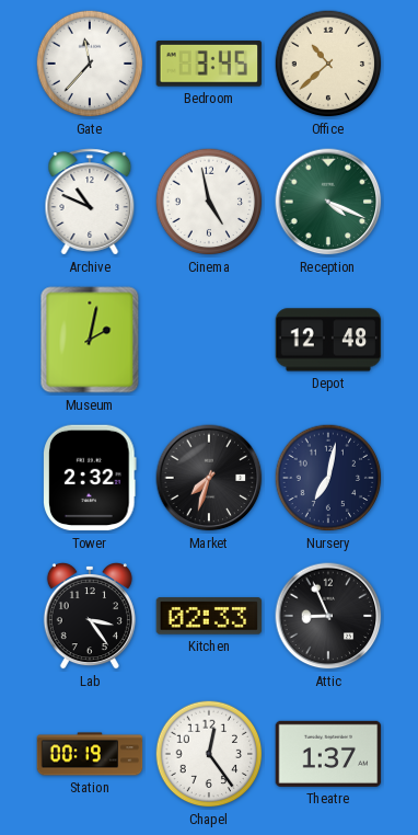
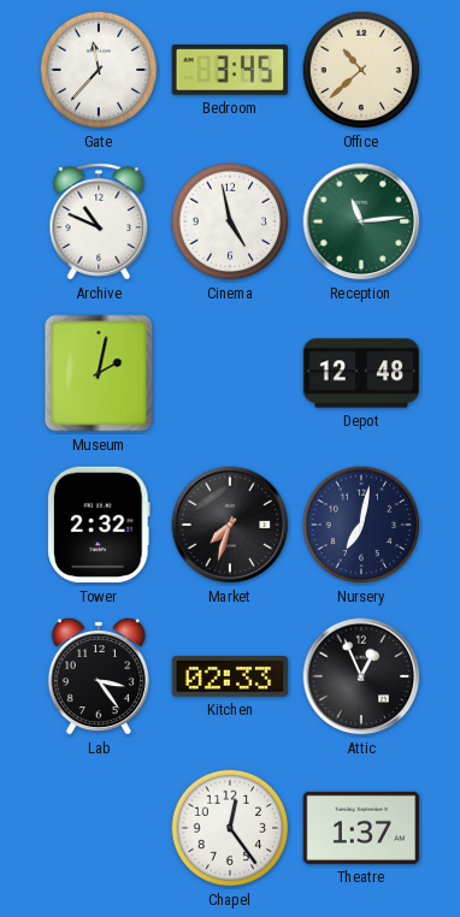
Reception: 4:19 -> 11:14 (361, 221)
Attic: 8:56 -> 12:56 (361, 676)
Station: 00:19 -> none (90, 754)
